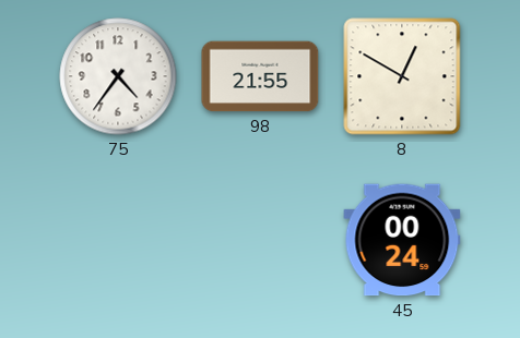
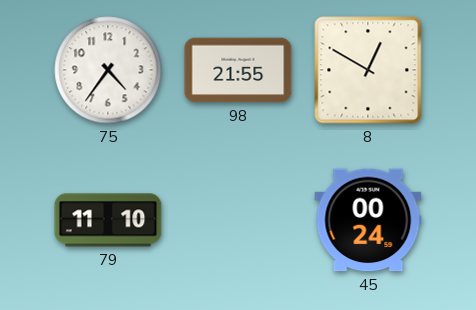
79: none -> 11:10 (108, 220)
